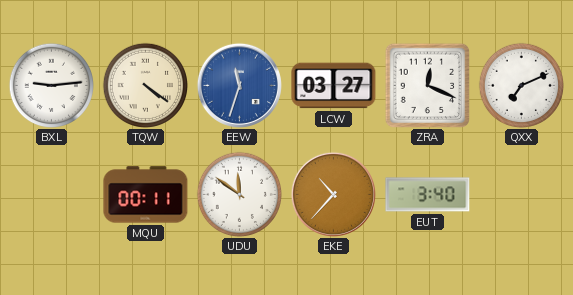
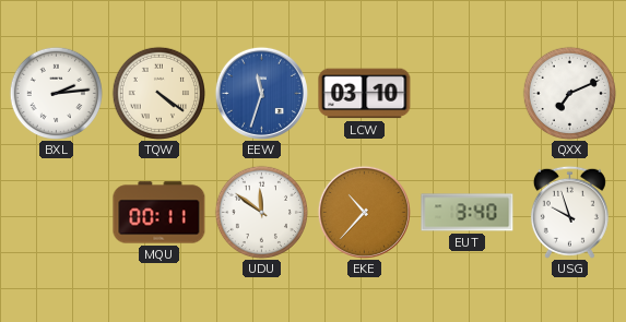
BXL: 9:14 -> 2:14 (56, 93)
LCW: 03:27 -> 03:10 (365, 94)
ZRA: 12:19 -> none (427, 85)
USG: none -> 9:57 (569, 212)
